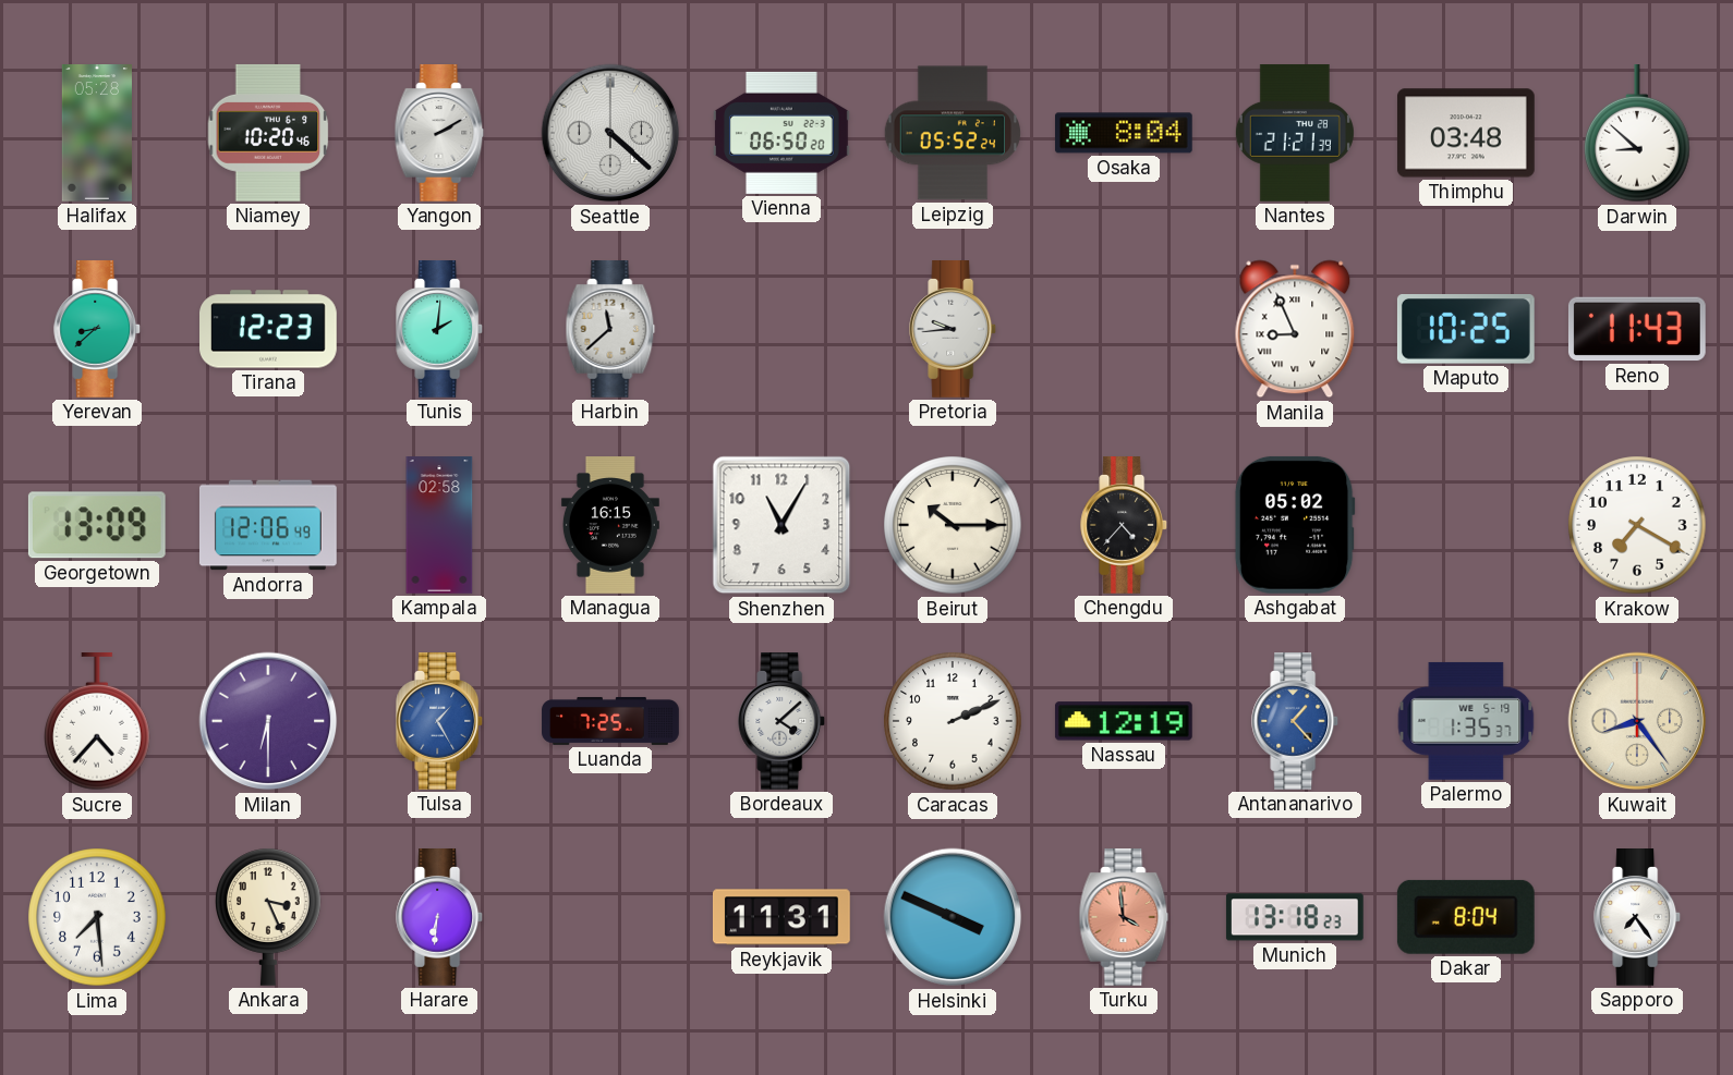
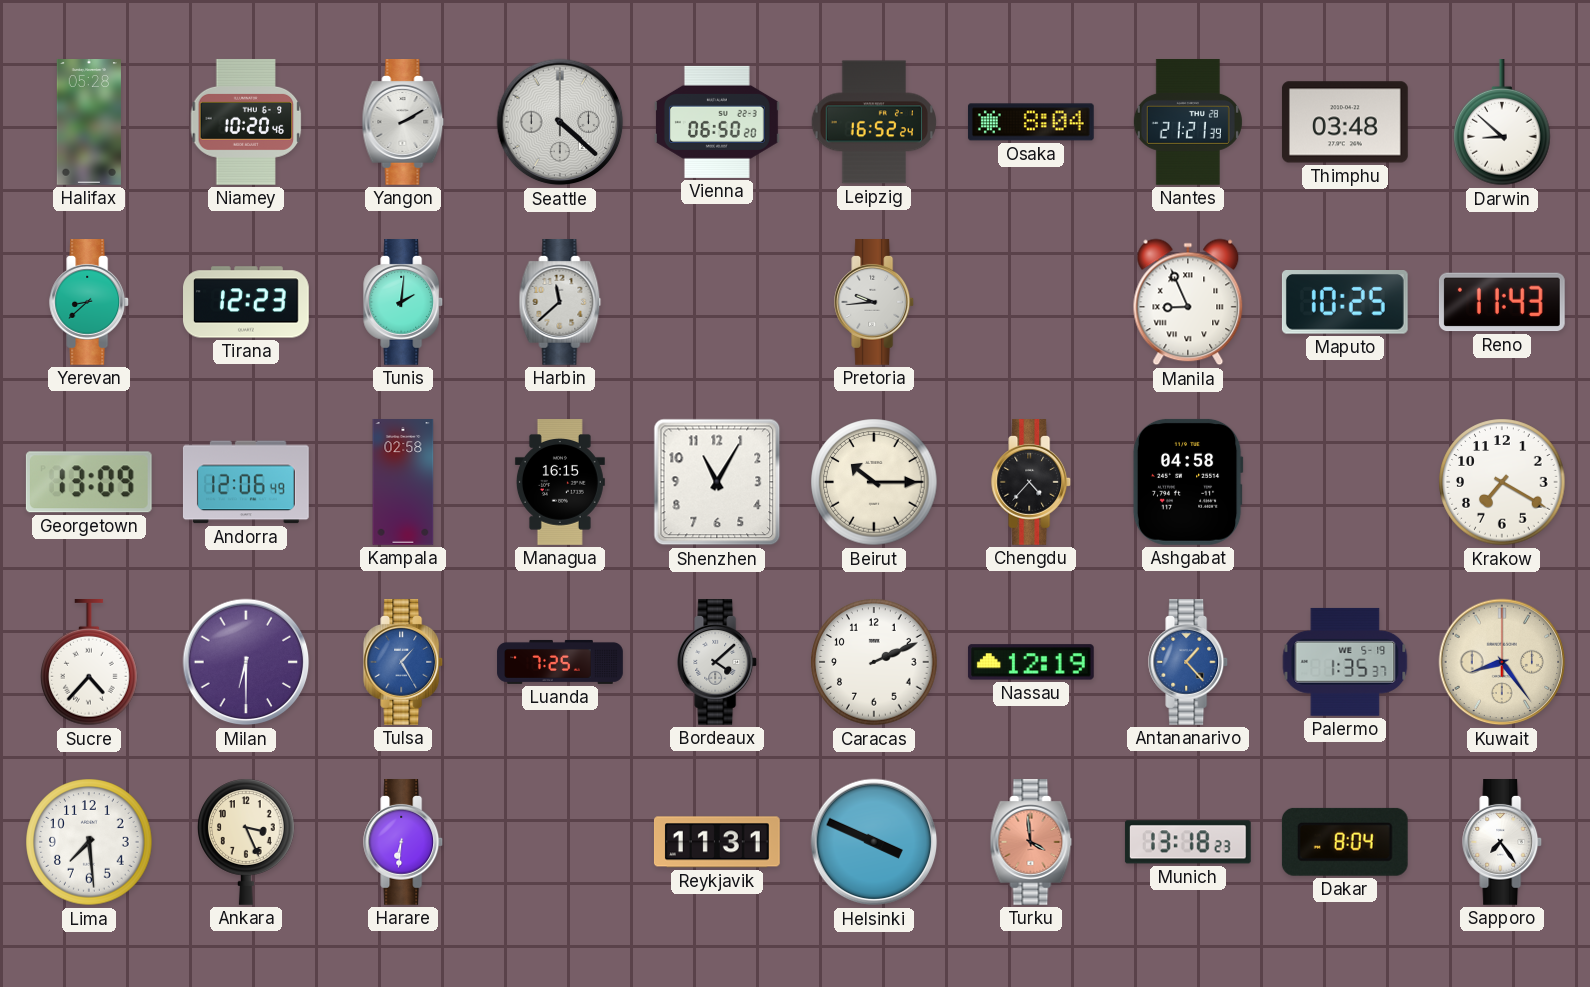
Leipzig: 05:52 -> 16:52 (873, 122)
Ashgabat: 05:02 -> 04:58 (1188, 482)
